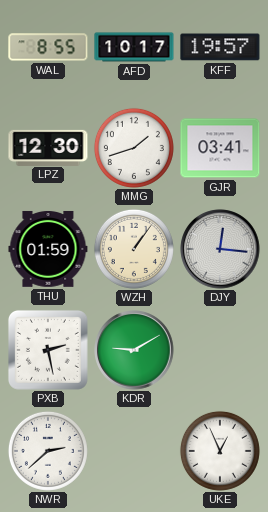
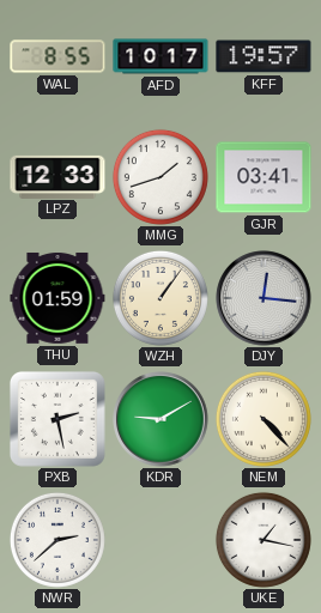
LPZ: 12:30 -> 12:33 (57, 176)
NEM: none -> 4:23 (264, 419)
UKE: 12:56 -> 1:17 (264, 540)
